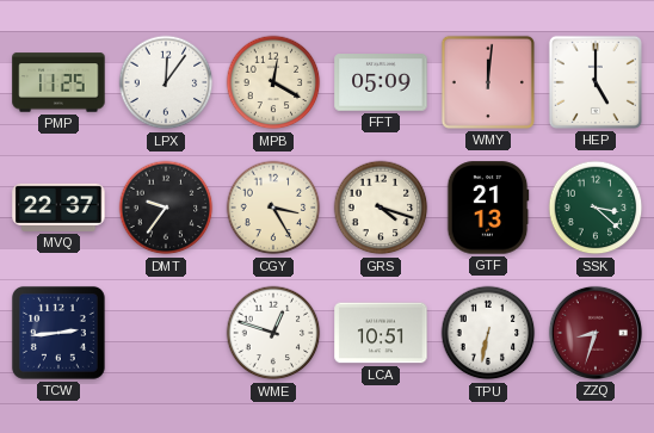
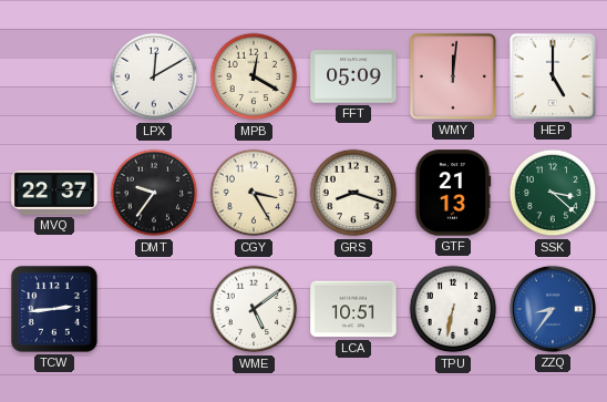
PMP: 11:25 -> none (58, 82)
LPX: 12:06 -> 12:10 (154, 76)
GRS: 4:18 -> 8:18 (353, 193)
WME: 12:48 -> 5:09 (254, 309)
ZZQ: 8:33 -> 8:36 (553, 309)
ZZQ dial: burgundy -> blue (553, 309)
